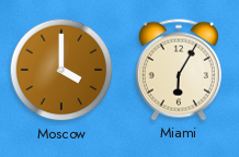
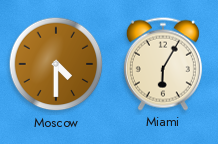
Moscow: 4:00 -> 4:30 (56, 64)
